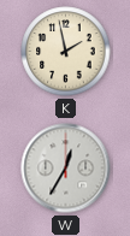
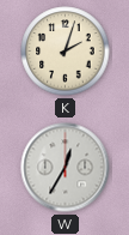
K: 1:58 -> 2:03 (66, 52)
